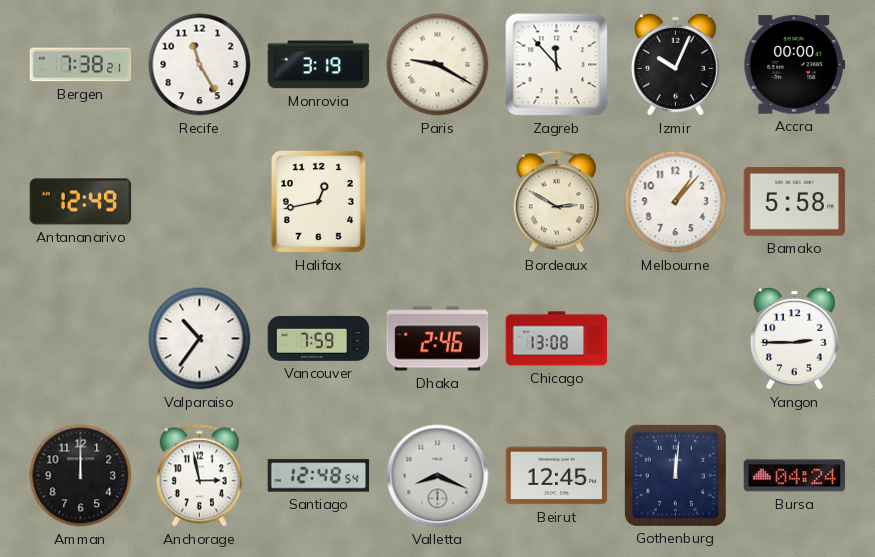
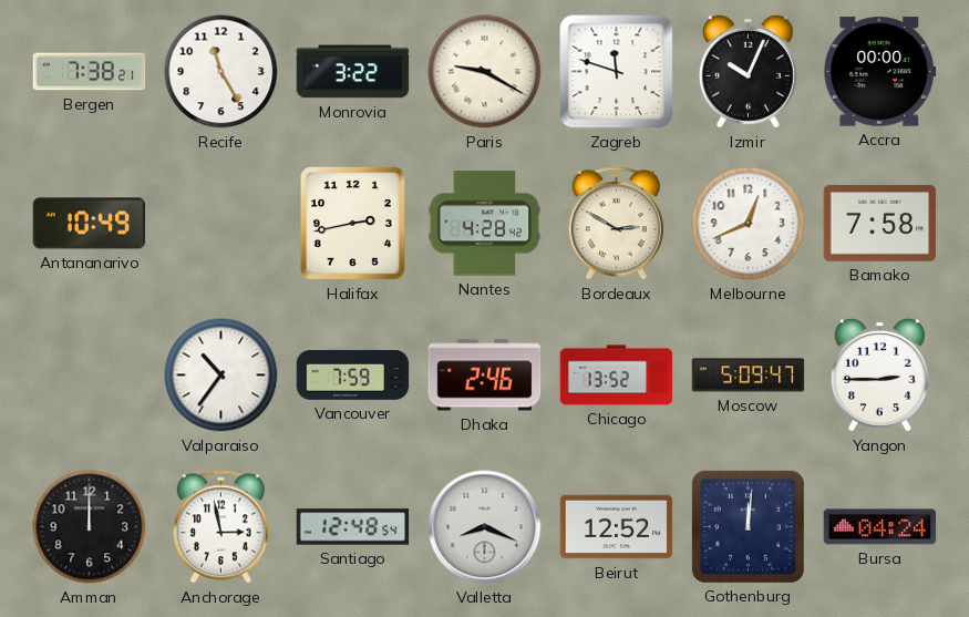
Monrovia: 3:19 -> 3:22 (353, 72)
Zagreb: 11:53 -> 11:48 (617, 72)
Antananarivo: 12:49 -> 10:49 (90, 224)
Halifax: 12:43 -> 2:43 (352, 224)
Nantes: none -> 4:28 (485, 224)
Melbourne: 1:07 -> 12:41 (749, 224)
Bamako: 5:58 -> 7:58 (880, 223)
Chicago: 13:08 -> 13:52 (617, 376)
Moscow: none -> 5:09 (749, 376)
Beirut: 12:45 -> 12:52 (617, 527)
